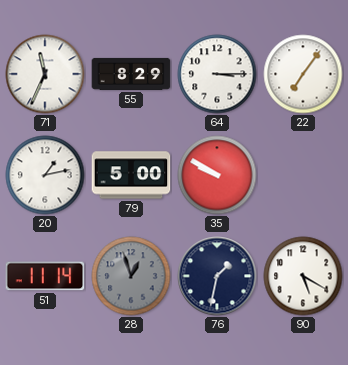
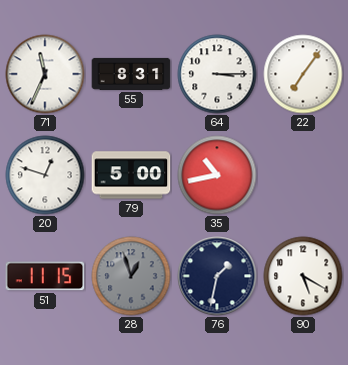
55: 8:29 -> 8:31 (131, 74)
20: 1:13 -> 12:48 (45, 175)
35: 9:50 -> 10:43 (217, 175)
51: 11:14 -> 11:15 (45, 276)
